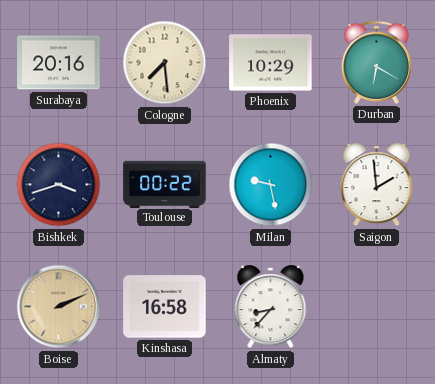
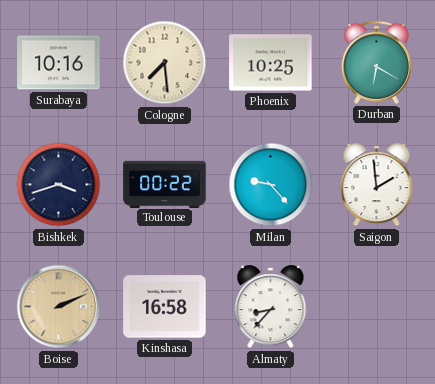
Surabaya: 20:16 -> 10:16 (59, 63)
Phoenix: 10:29 -> 10:25 (271, 63)
Milan: 9:28 -> 9:23 (271, 185)
